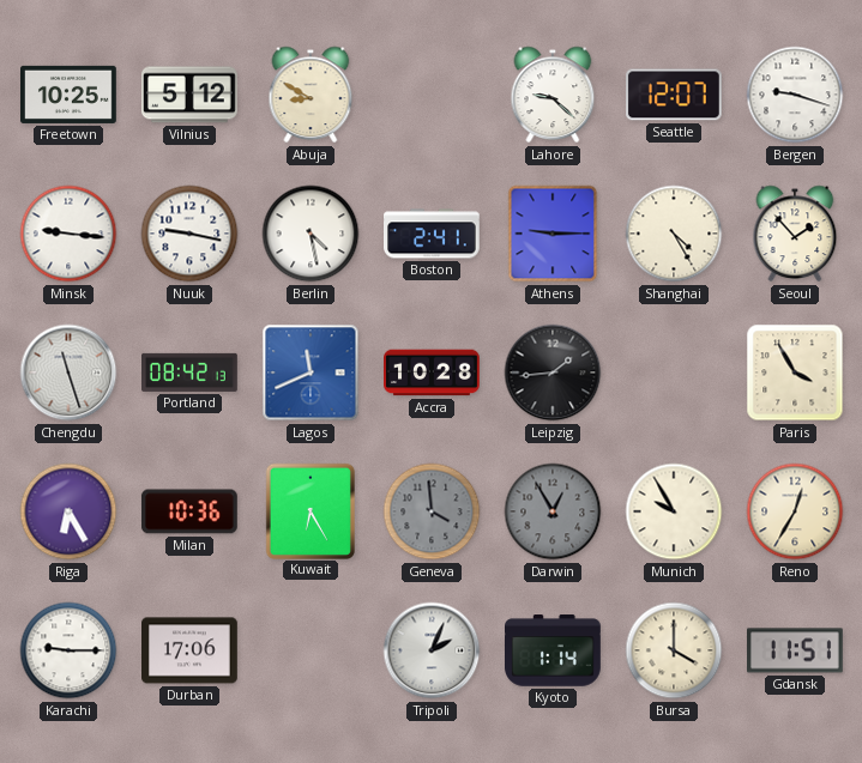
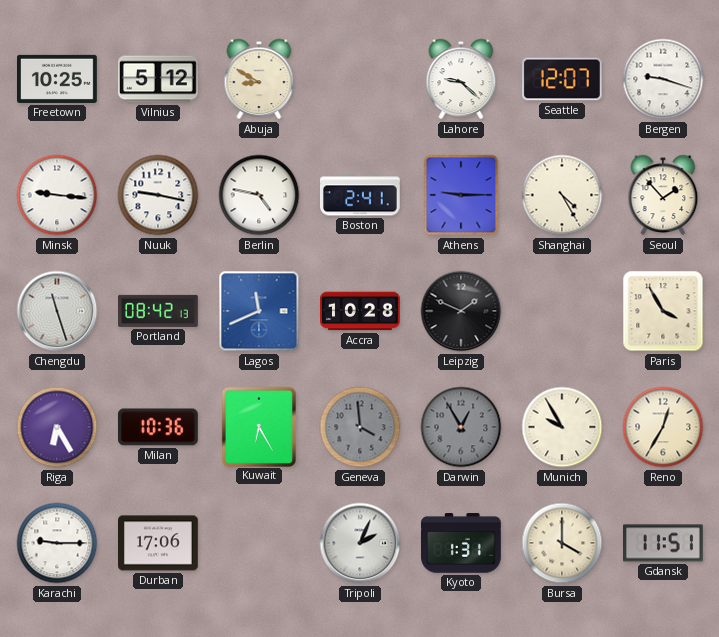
Berlin: 4:28 -> 4:47 (259, 195)
Leipzig: 1:44 -> 1:49 (461, 311)
Kyoto: 1:14 -> 1:31 (462, 543)
